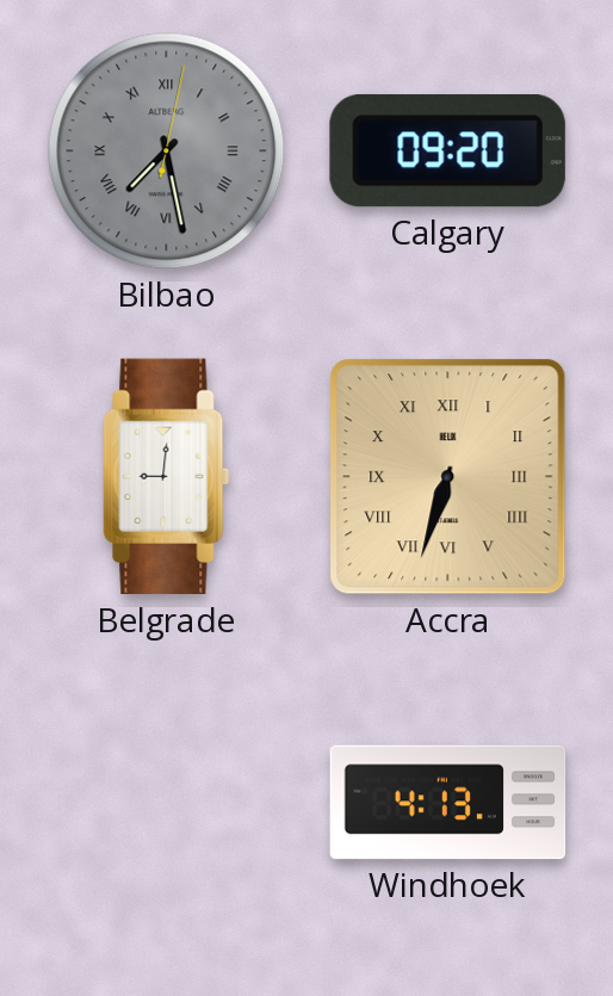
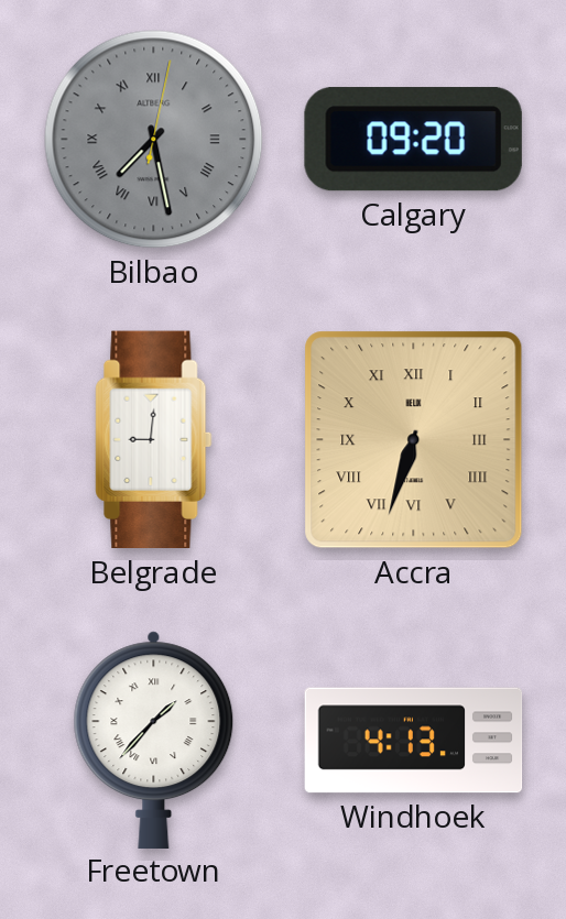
Freetown: none -> 1:37 (154, 740)
